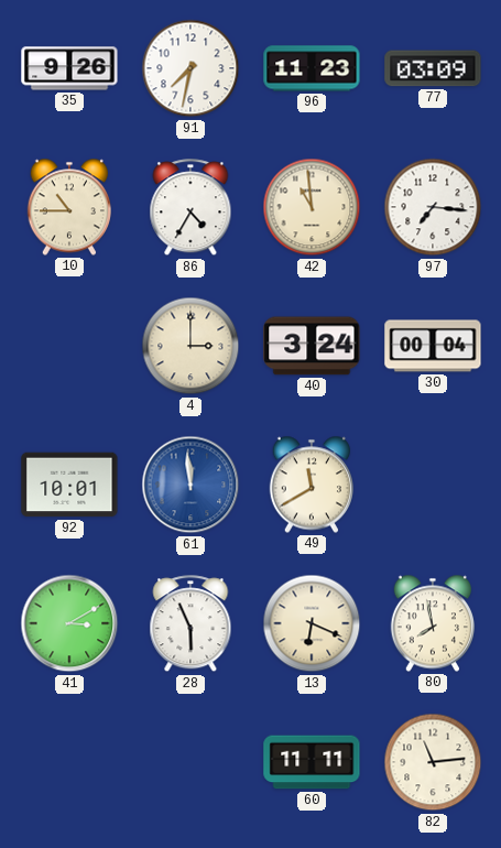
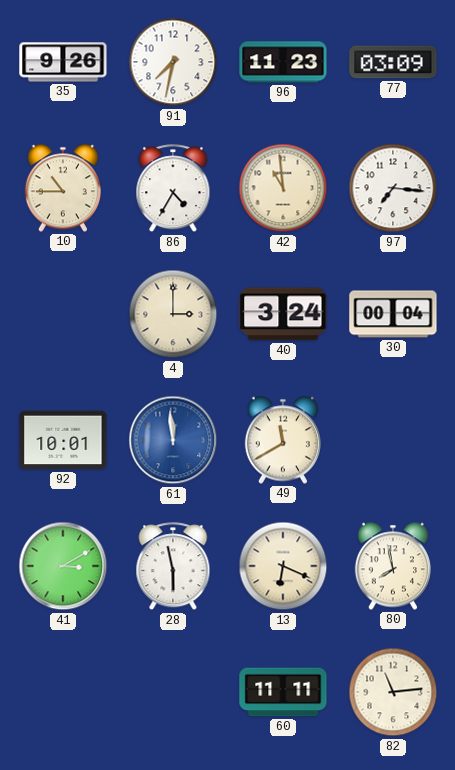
28: 5:56 -> 5:58 (173, 567)
